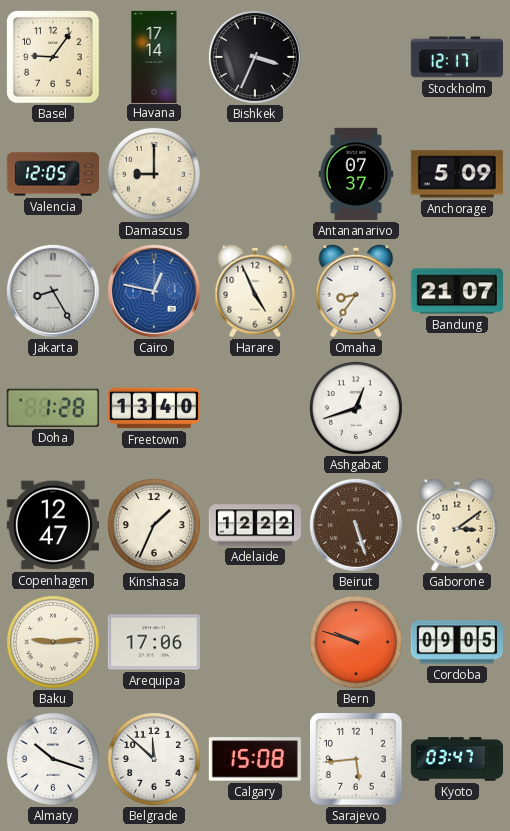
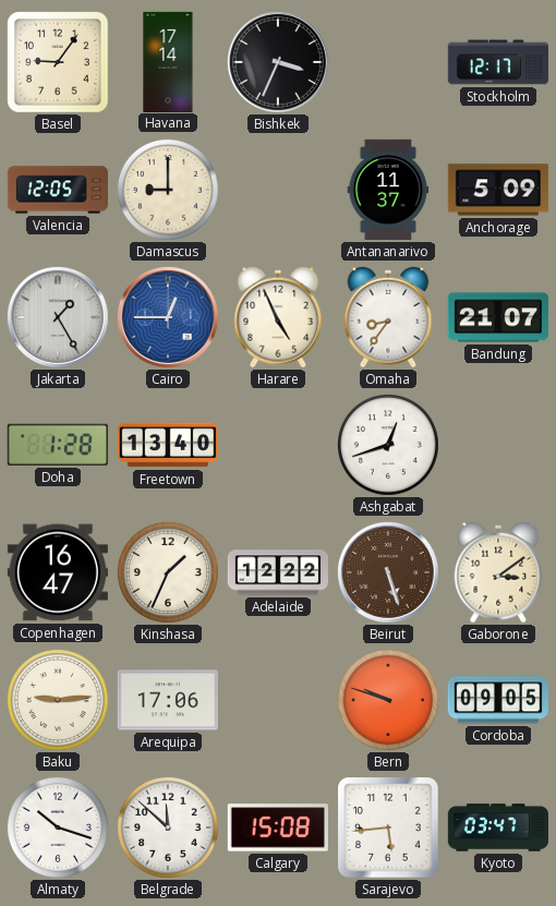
Antananarivo: 07:37 -> 11:37 (388, 190)
Jakarta: 8:25 -> 1:25 (58, 317)
Cairo: 12:47 -> 12:45 (168, 317)
Copenhagen: 12:47 -> 16:47 (58, 572)
